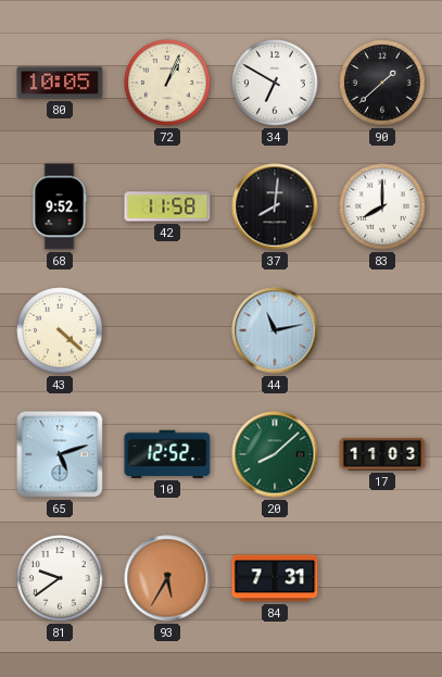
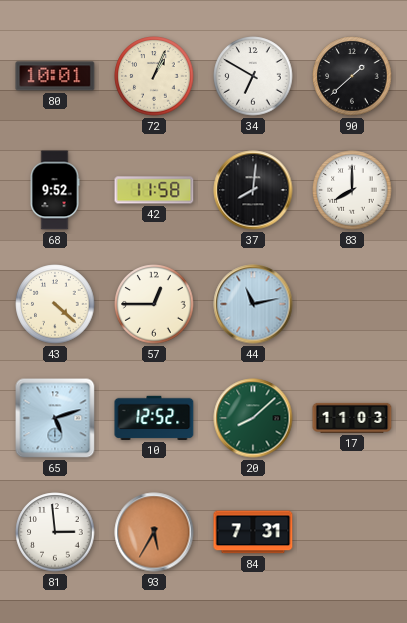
80: 10:05 -> 10:01 (55, 76)
57: none -> 12:45 (154, 304)
81: 9:39 -> 2:59 (55, 532)
